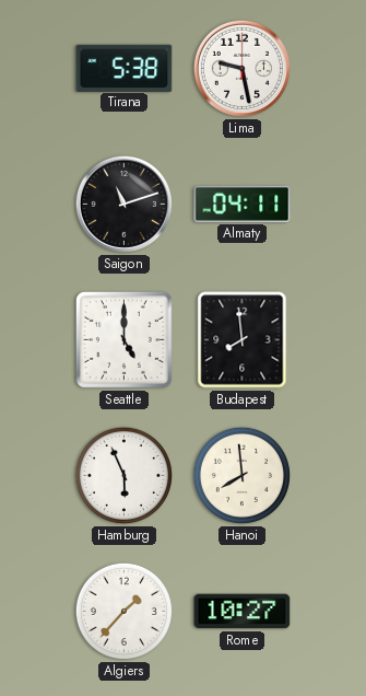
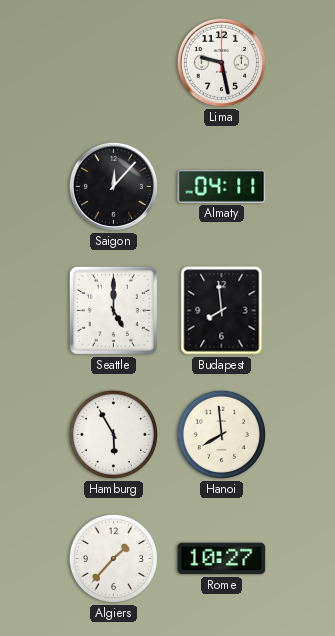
Tirana: 5:38 -> none (125, 68)
Saigon: 11:12 -> 12:07 (113, 186)
Hamburg: 5:56 -> 5:55 (113, 434)
